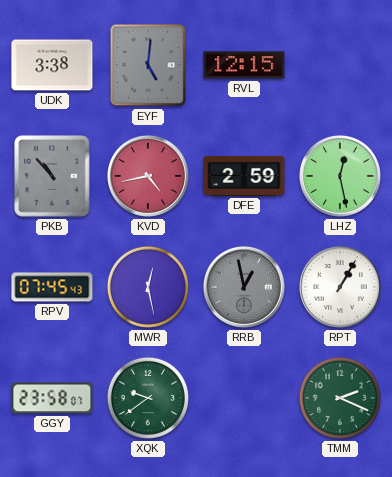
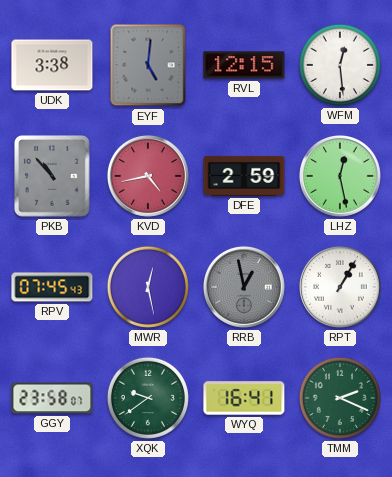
WFM: none -> 12:29 (340, 65)
WYQ: none -> 16:41 (244, 398)
